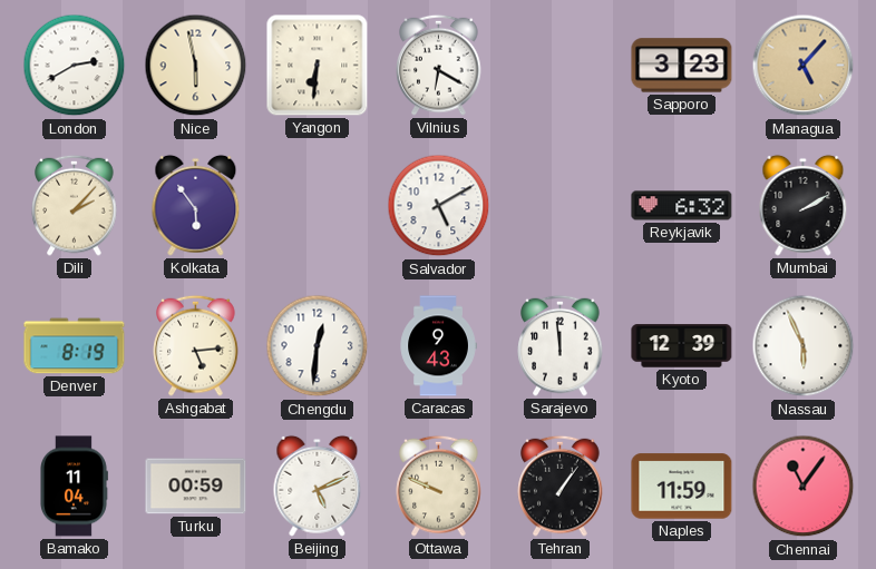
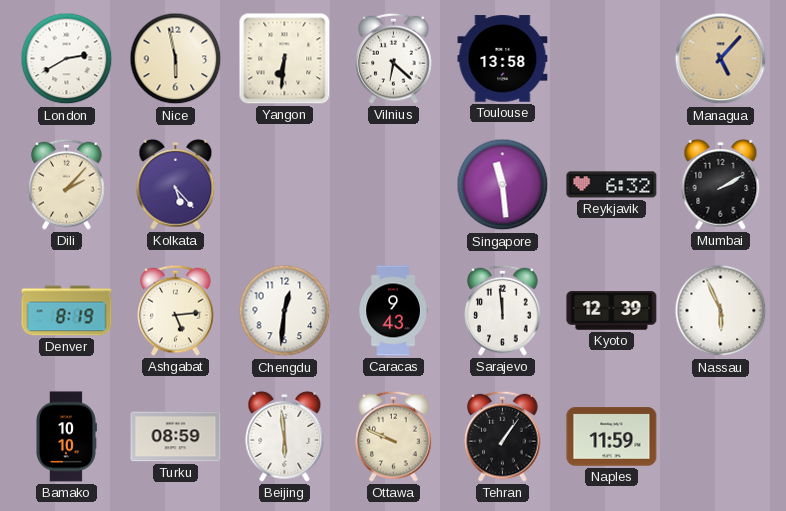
Vilnius: 6:20 -> 6:22 (394, 58)
Toulouse: none -> 13:58 (503, 59)
Sapporo: 3:23 -> none (682, 66)
Kolkata: 5:54 -> 5:23 (176, 184)
Salvador: 5:10 -> none (439, 206)
Singapore: none -> 11:29 (503, 185)
Bamako: 11:04 -> 10:10 (67, 437)
Turku: 00:59 -> 08:59 (176, 437)
Beijing: 5:11 -> 5:59 (285, 436)
Chennai: 11:06 -> none (804, 487)
